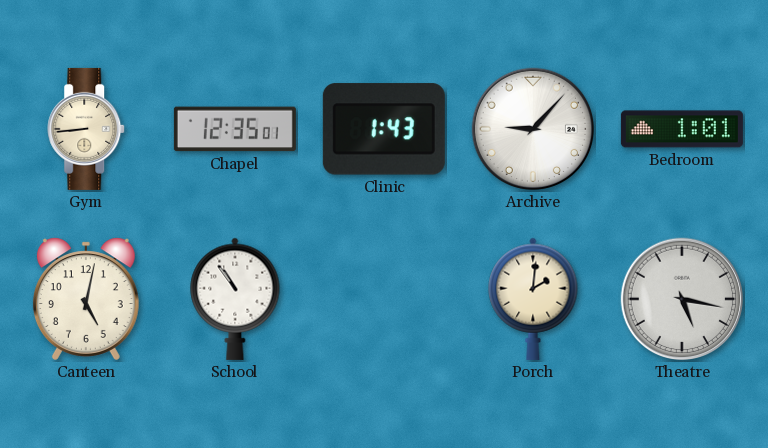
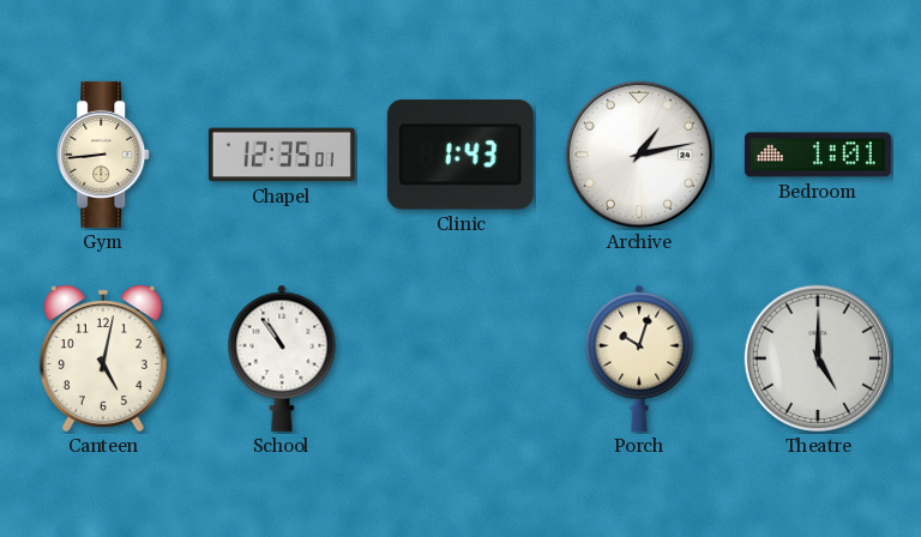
Archive: 9:07 -> 1:13 (639, 155)
Porch: 2:01 -> 10:03 (639, 358)
Theatre: 5:17 -> 5:00 (818, 358)
